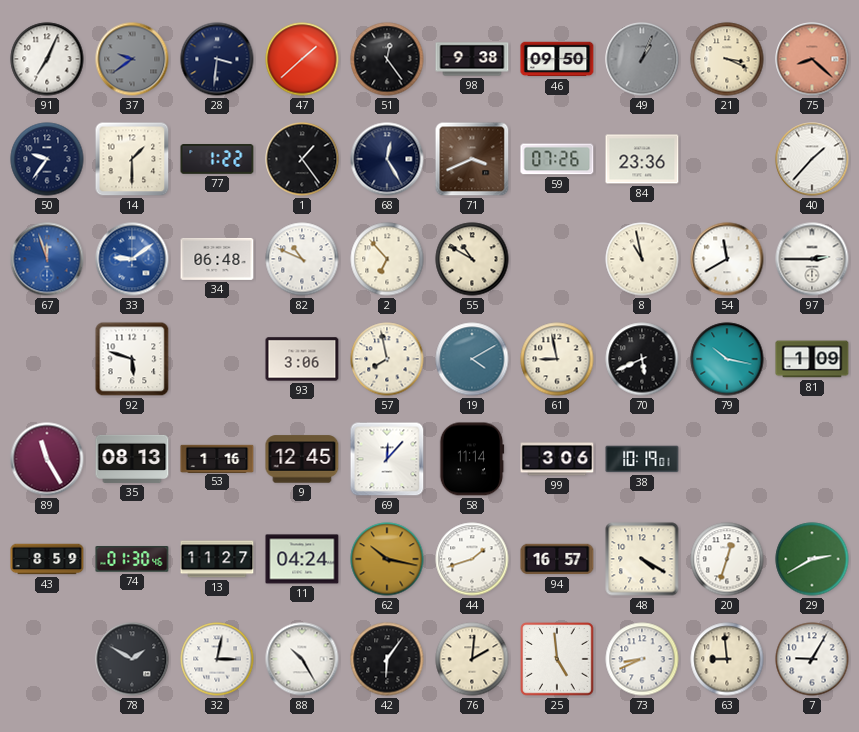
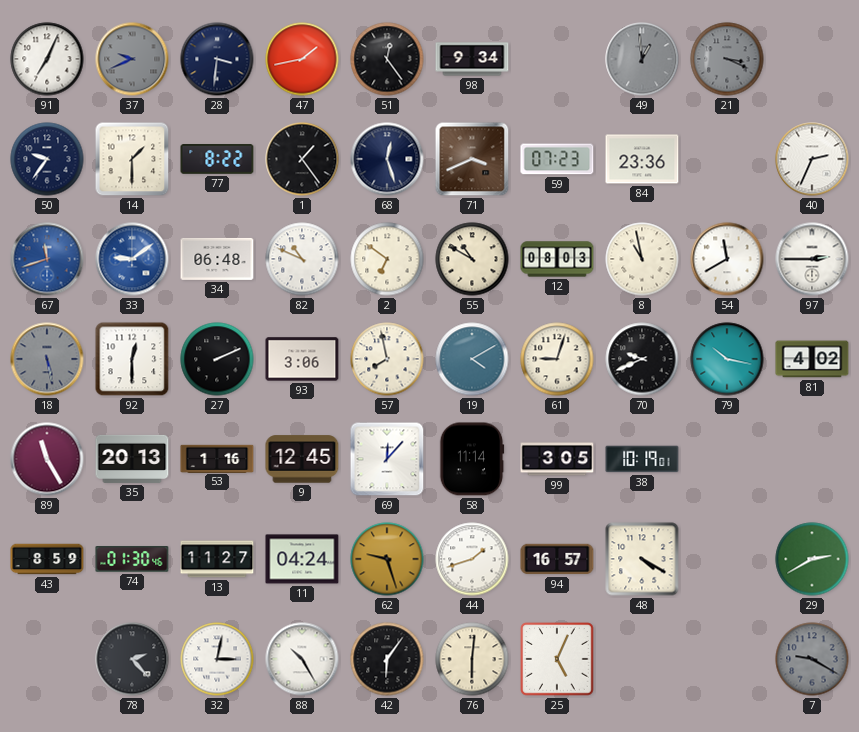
37: 9:39 -> 9:41 (132, 59)
47: 1:38 -> 1:43 (302, 59)
98: 9:38 -> 9:34 (472, 59)
46: 09:50 -> none (557, 59)
49: 1:04 -> 12:59 (642, 59)
21 dial: cream -> grey (727, 59)
75: 8:22 -> none (812, 59)
77: 1:22 -> 8:22 (217, 159)
68: 12:25 -> 12:27 (387, 159)
59: 07:26 -> 07:23 (557, 159)
40: 1:37 -> 2:34 (812, 159)
67: 11:57 -> 11:42 (47, 259)
2: 6:53 -> 6:51 (387, 259)
12: none -> 08:03 (557, 259)
18: none -> 5:28 (47, 359)
92: 5:48 -> 12:30 (132, 359)
27: none -> 2:11 (217, 359)
61: 8:58 -> 9:03 (557, 359)
70: 5:41 -> 9:41 (642, 359)
81: 1:09 -> 4:02 (812, 359)
35: 08:13 -> 20:13 (132, 459)
99: 3:06 -> 3:05 (557, 459)
62: 10:17 -> 9:27 (387, 559)
20: 12:33 -> none (727, 559)
78: 1:50 -> 2:23 (132, 659)
76: 2:01 -> 6:01 (472, 659)
25: 4:59 -> 5:04 (557, 659)
73: 8:41 -> none (642, 659)
63: 8:59 -> none (727, 659)
7: 9:05 -> 9:20 (812, 659)
7 dial: white -> grey (812, 659)
